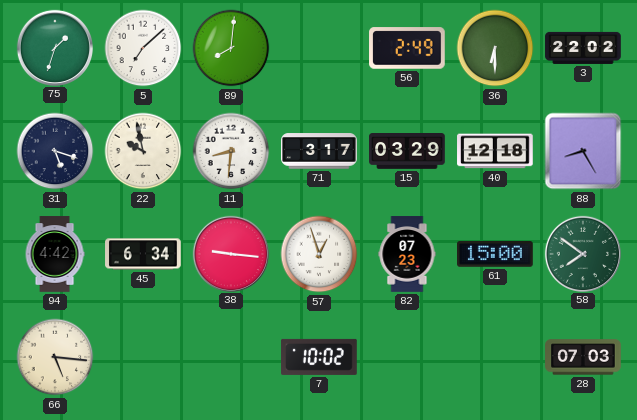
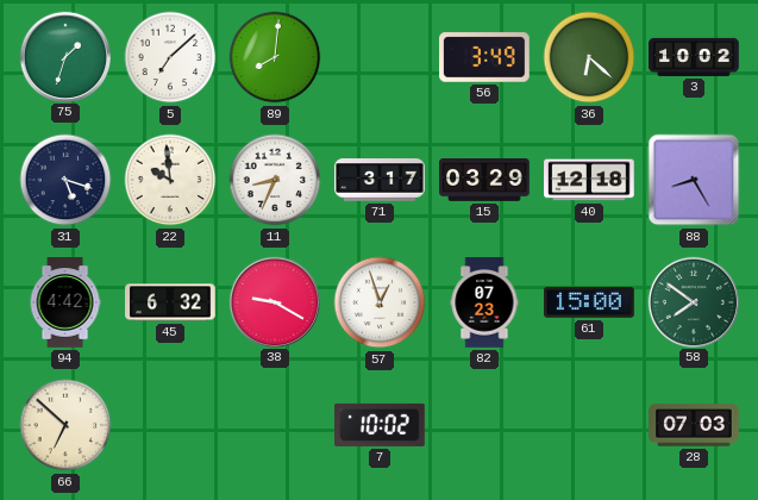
56: 2:49 -> 3:49 (484, 57)
36: 6:30 -> 6:22 (589, 57)
3: 22:02 -> 10:02 (694, 57)
22: 9:58 -> 9:59 (170, 180)
11: 8:31 -> 8:34 (275, 180)
45: 6:34 -> 6:32 (170, 302)
38: 9:16 -> 9:20 (274, 301)
66: 5:16 -> 6:52 (65, 425)
